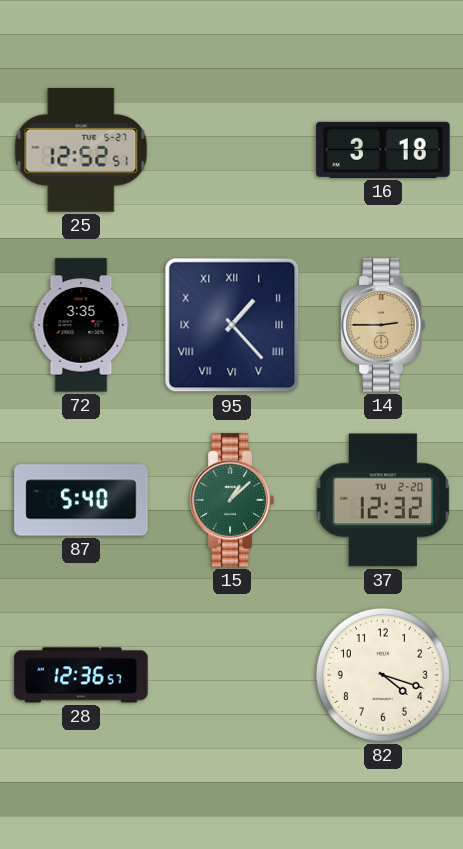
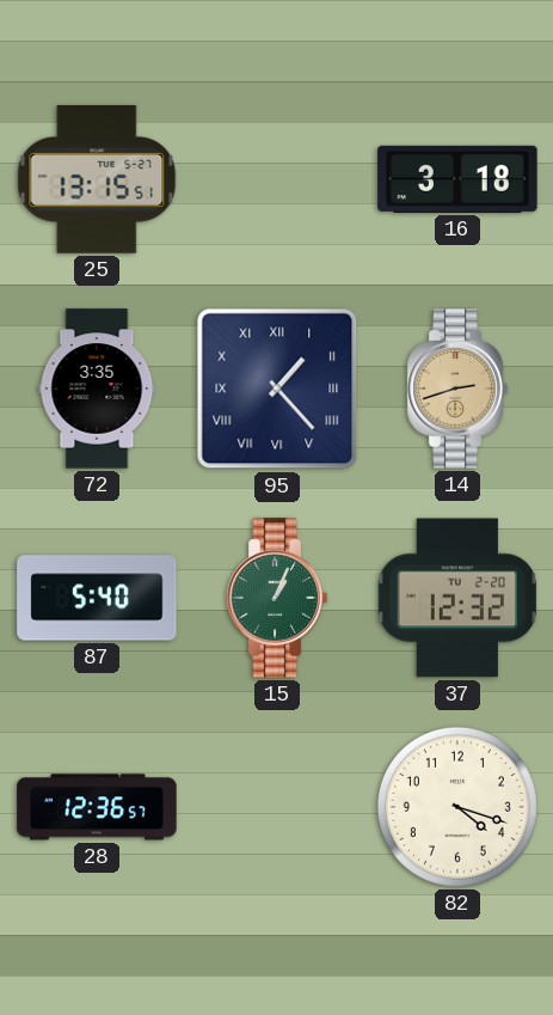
25: 12:52 -> 13:15 (97, 179)
14: 2:45 -> 2:42 (457, 389)
15: 1:08 -> 1:04 (277, 598)
